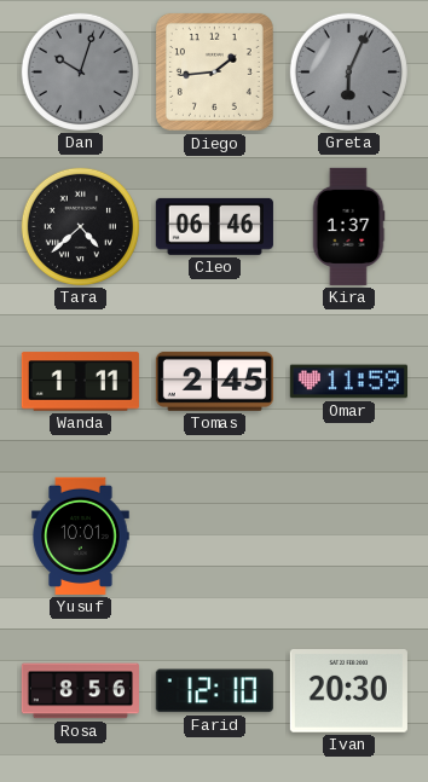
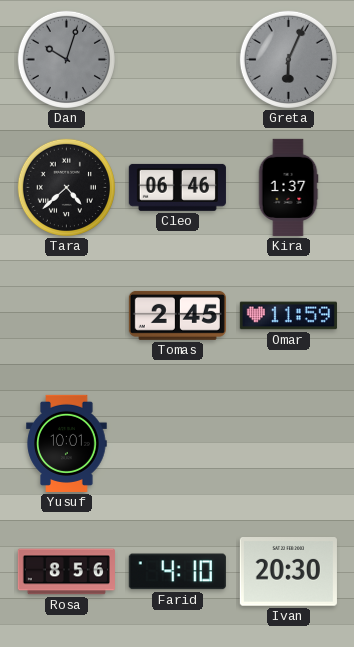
Diego: 1:44 -> none (214, 71)
Wanda: 1:11 -> none (80, 382)
Farid: 12:10 -> 4:10 (177, 572)
